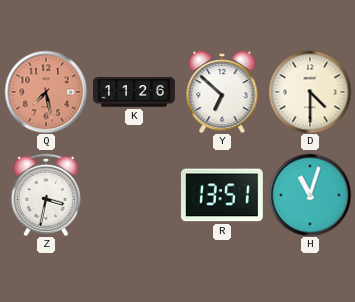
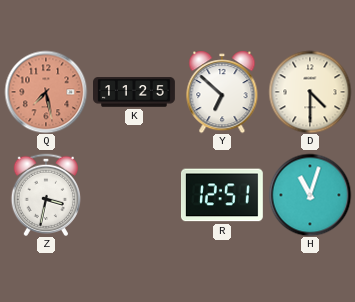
K: 11:26 -> 11:25 (135, 92)
R: 13:51 -> 12:51 (222, 195)
